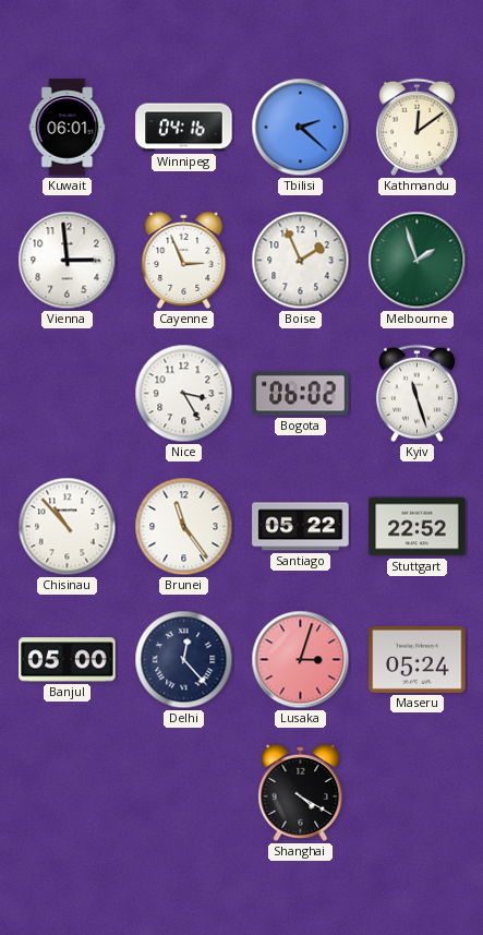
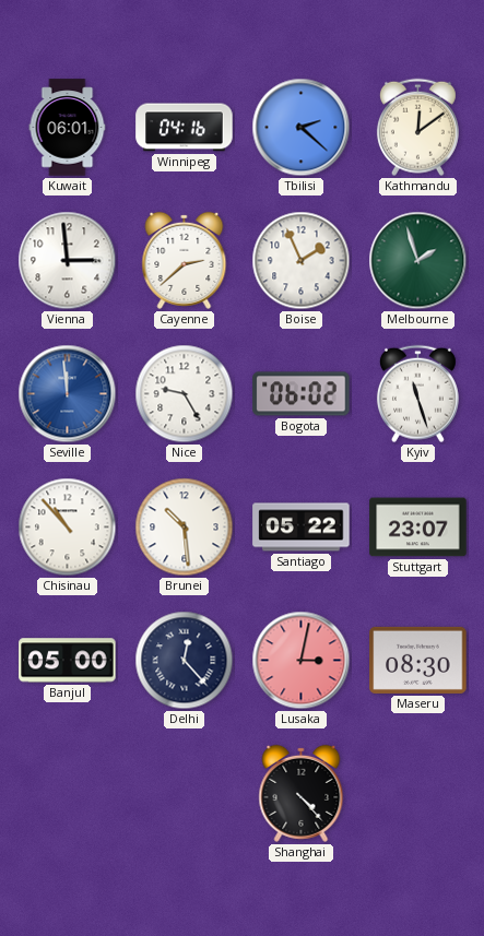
Cayenne: 2:56 -> 2:38 (185, 260)
Seville: none -> 11:59 (68, 394)
Nice: 3:25 -> 9:25 (185, 394)
Brunei: 11:24 -> 10:29 (185, 528)
Stuttgart: 22:52 -> 23:07 (418, 528)
Lusaka: 3:03 -> 3:02 (302, 661)
Maseru: 05:24 -> 08:30 (418, 660)
Shanghai: 4:20 -> 4:23 (302, 793)
